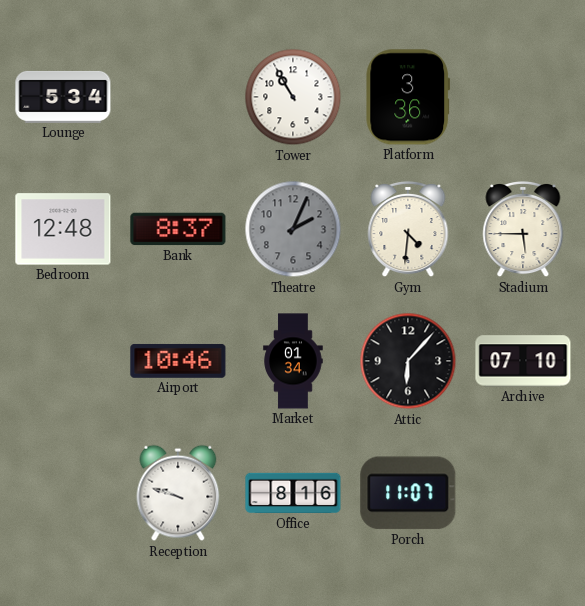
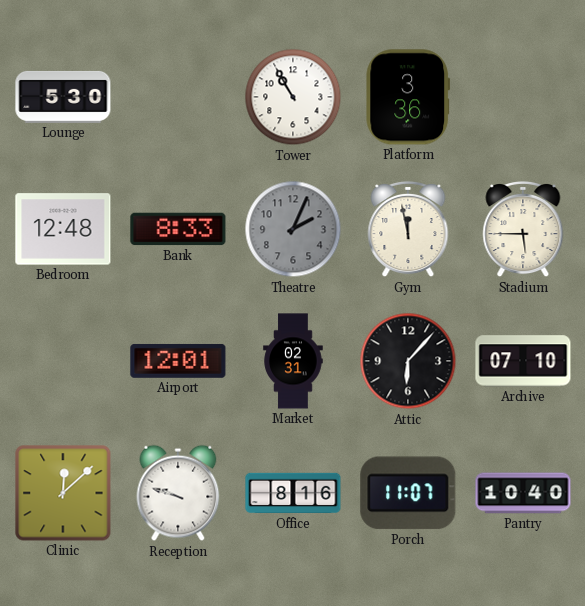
Lounge: 5:34 -> 5:30 (63, 97)
Bank: 8:37 -> 8:33 (178, 229)
Gym: 4:31 -> 11:58 (408, 229)
Airport: 10:46 -> 12:01 (178, 361)
Market: 01:34 -> 02:31 (293, 361)
Clinic: none -> 12:08 (63, 493)
Pantry: none -> 10:40 (523, 493)
